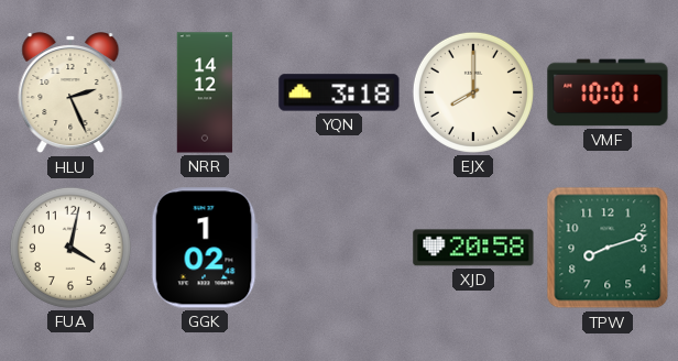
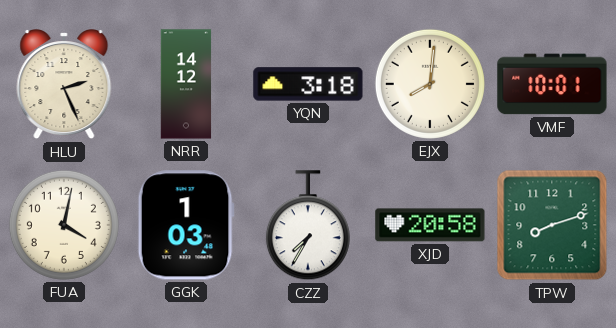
EJX: 8:00 -> 8:01 (430, 84)
GGK: 1:02 -> 1:03 (186, 225)
CZZ: none -> 7:35 (308, 226)
